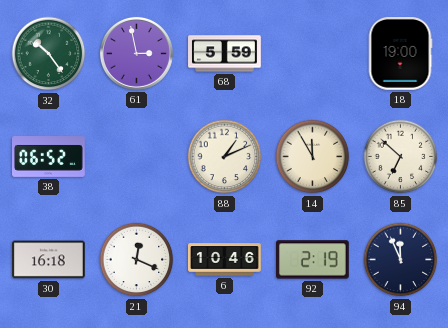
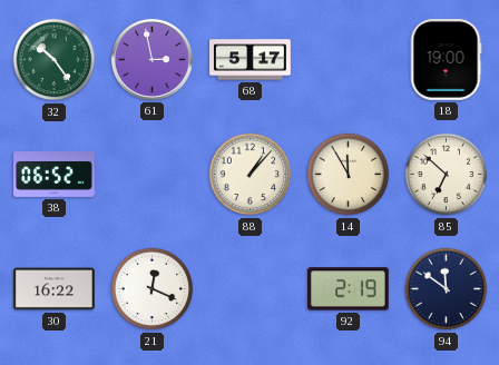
68: 5:59 -> 5:17 (251, 60)
88: 1:11 -> 1:07 (251, 175)
30: 16:18 -> 16:22 (55, 289)
6: 10:46 -> none (225, 260)
94: 11:56 -> 11:51 (447, 289)
